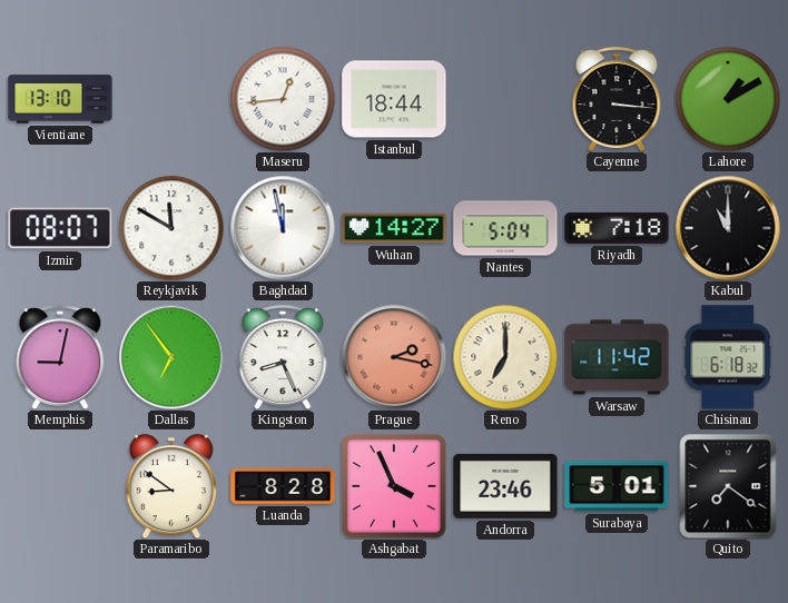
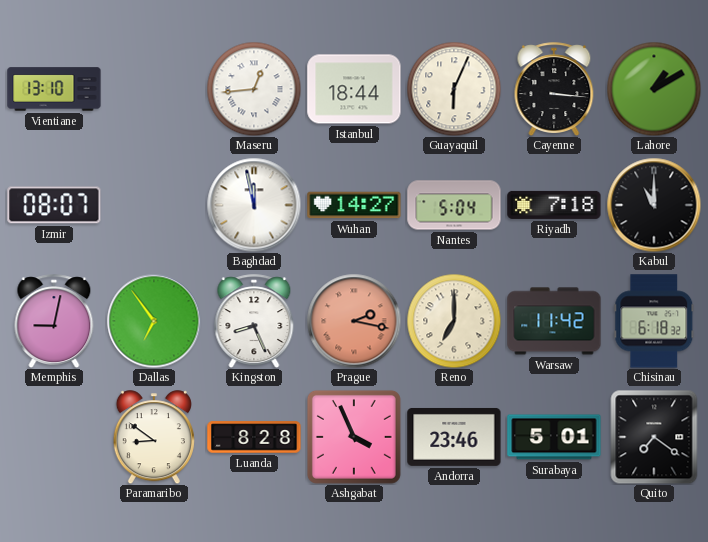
Guayaquil: none -> 6:04 (454, 89)
Reykjavik: 11:50 -> none (171, 228)
